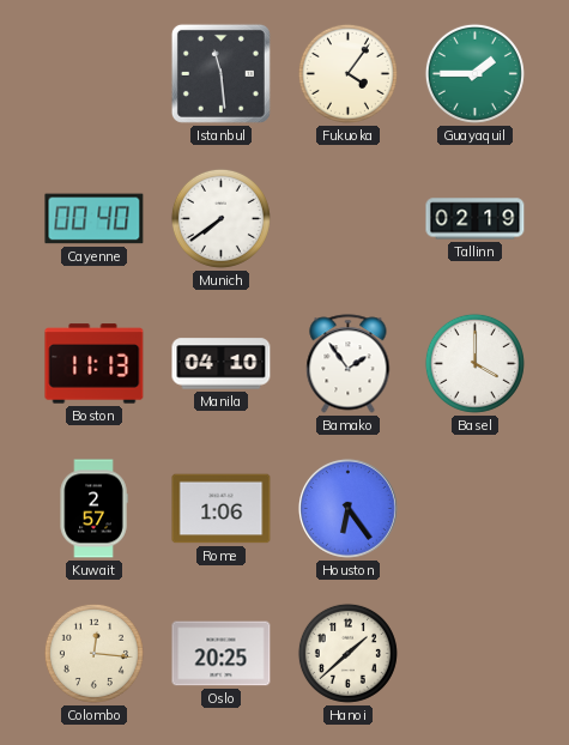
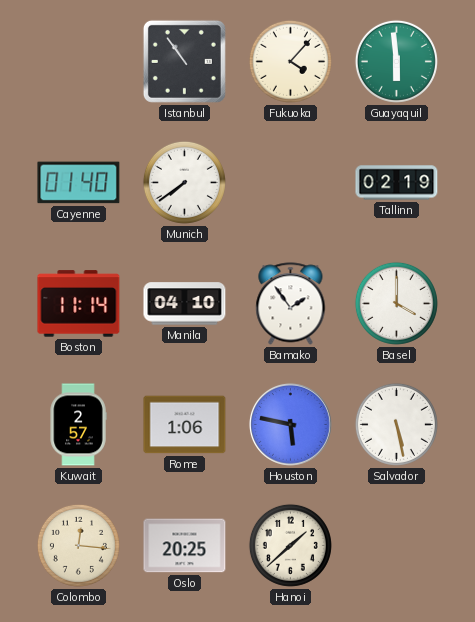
Istanbul: 11:29 -> 10:54 (184, 61)
Fukuoka: 4:06 -> 4:07 (290, 61)
Guayaquil: 1:45 -> 5:59 (396, 61)
Cayenne: 00:40 -> 01:40 (79, 183)
Boston: 11:13 -> 11:14 (79, 304)
Houston: 6:24 -> 5:47 (290, 424)
Salvador: none -> 5:28 (396, 424)
